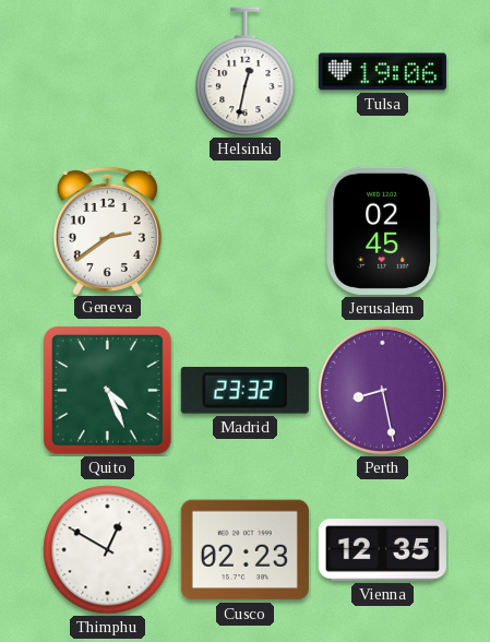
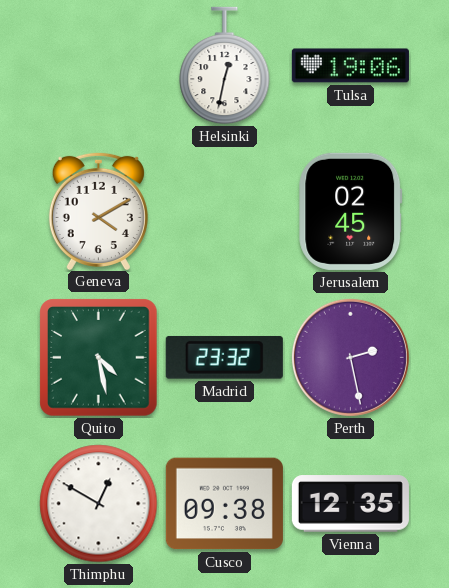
Geneva: 2:39 -> 4:10 (98, 210)
Quito: 4:26 -> 4:28 (99, 358)
Perth: 8:28 -> 2:28 (350, 357)
Cusco: 02:23 -> 09:38 (224, 504)
